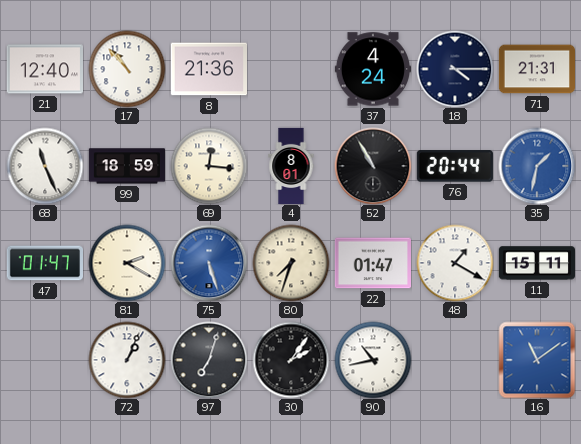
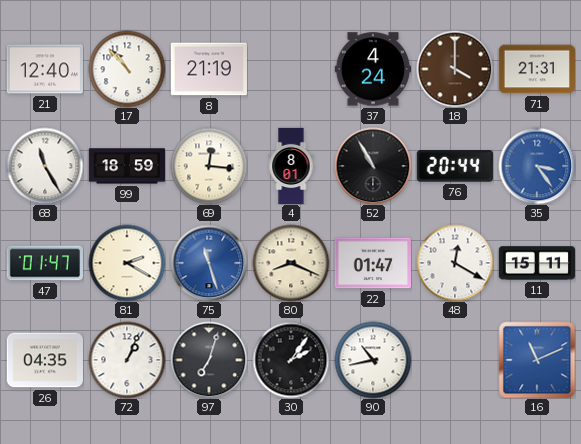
8: 21:36 -> 21:19 (208, 69)
18: 4:15 -> 4:00 (455, 69)
18 dial: navy -> brown (455, 69)
68: 11:26 -> 11:25 (45, 166)
35: 1:32 -> 3:24 (537, 166)
75: 5:27 -> 11:27 (209, 263)
80: 7:33 -> 8:19 (291, 263)
48: 1:20 -> 12:20 (455, 263)
26: none -> 04:35 (44, 360)
16: 11:09 -> 11:11 (537, 360)
